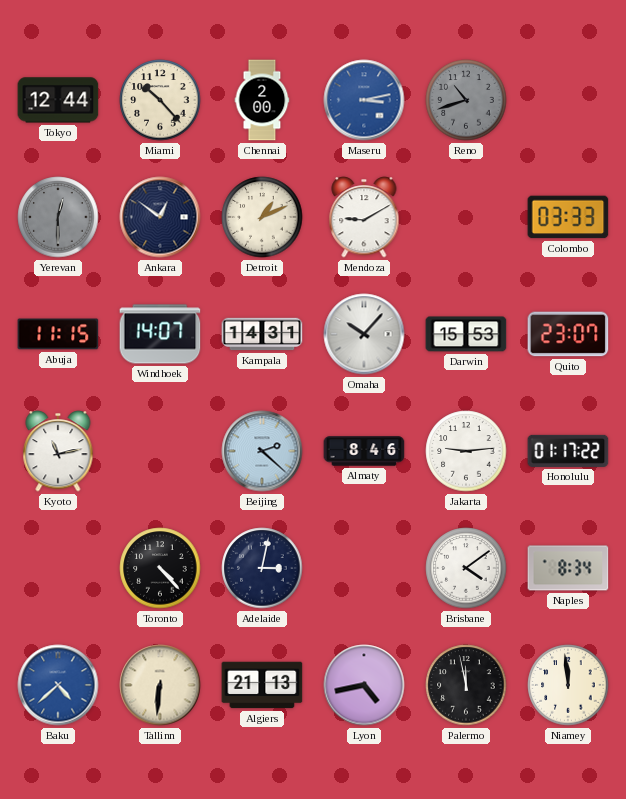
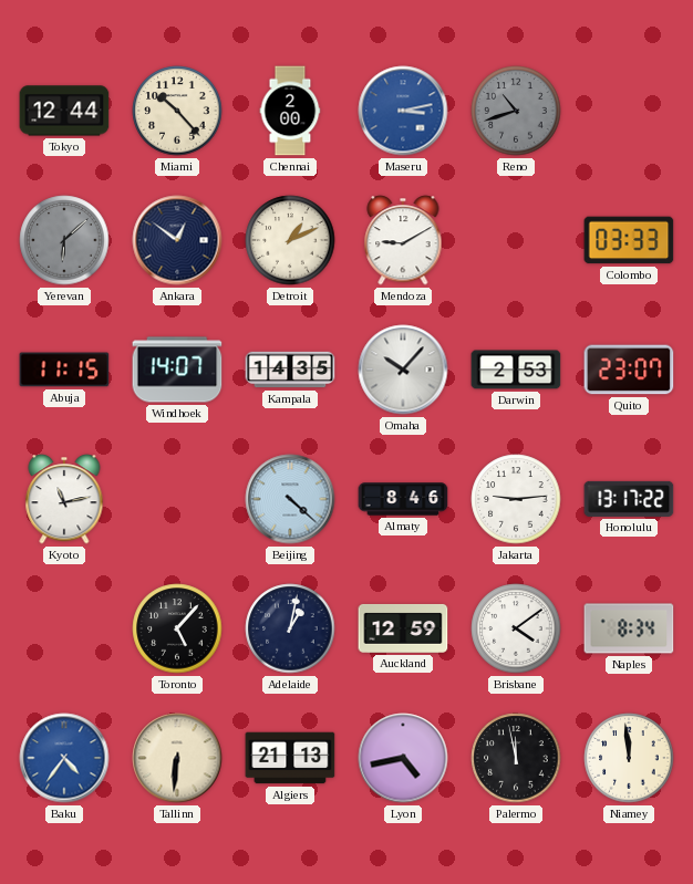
Yerevan: 12:30 -> 6:08 (64, 240)
Kampala: 14:31 -> 14:35 (290, 370)
Darwin: 15:53 -> 2:53 (516, 370)
Beijing: 2:22 -> 4:22 (290, 499)
Honolulu: 01:17 -> 13:17 (629, 499)
Toronto: 4:23 -> 5:07 (177, 628)
Adelaide: 3:02 -> 1:02 (290, 628)
Auckland: none -> 12:59 (403, 628)
Baku: 4:38 -> 4:36 (64, 758)
